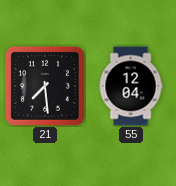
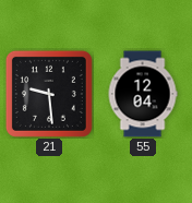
21: 7:29 -> 9:29 (49, 94)
